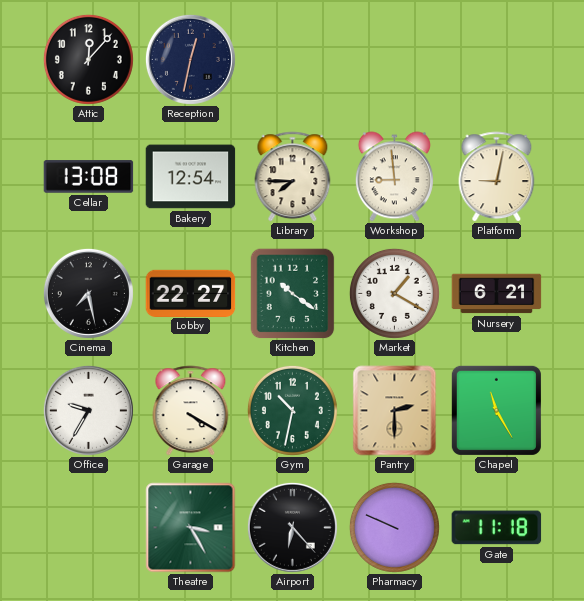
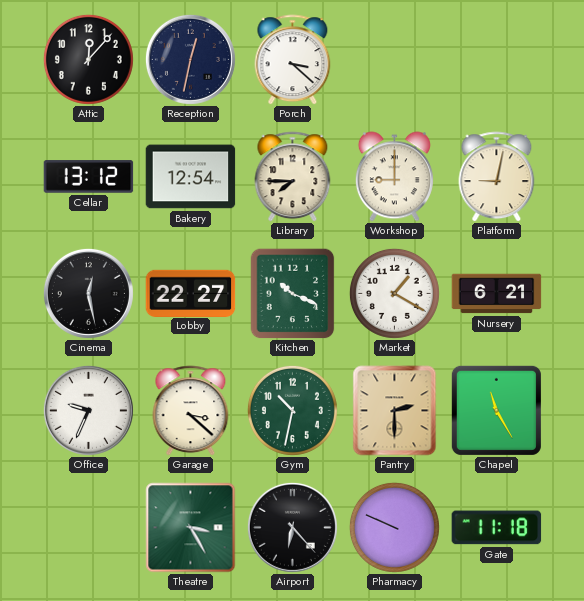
Porch: none -> 3:22 (293, 60)
Cellar: 13:08 -> 13:12 (89, 177)
Workshop: 8:59 -> 9:00 (394, 177)
Cinema: 7:28 -> 12:28 (88, 293)
Kitchen: 10:21 -> 10:19 (293, 294)
Office: 9:35 -> 9:34 (88, 410)
Garage: 4:20 -> 3:22 (191, 411)
